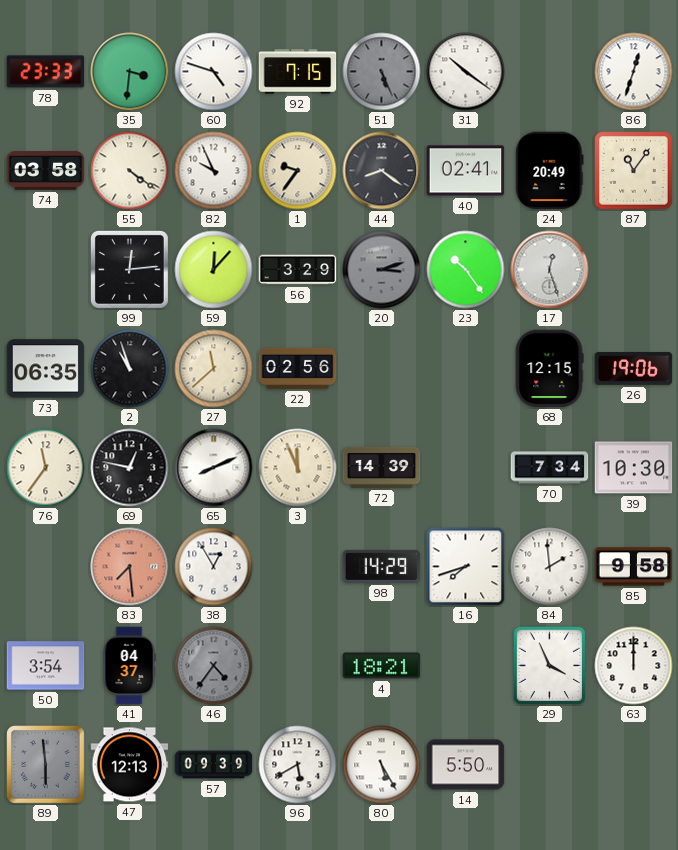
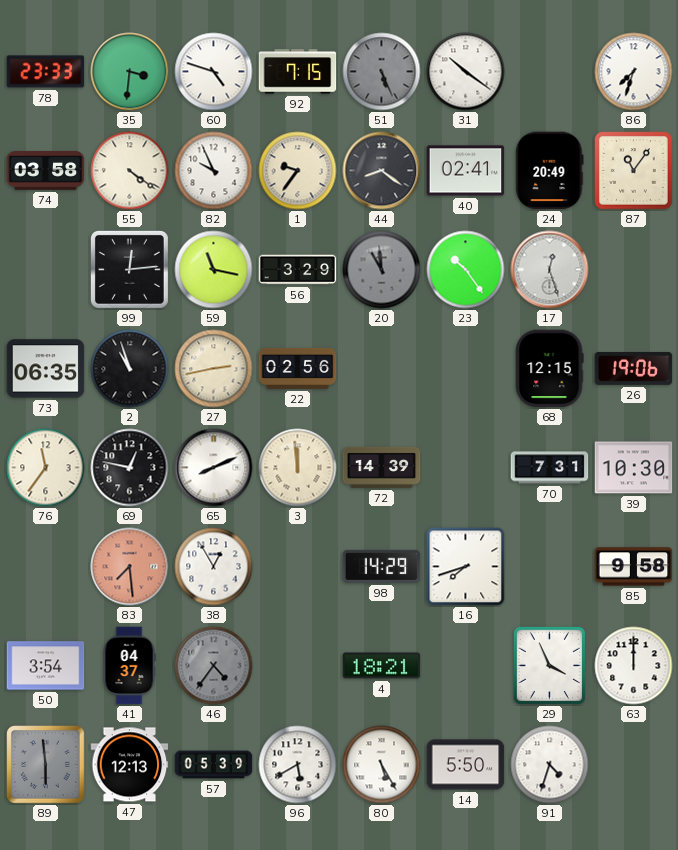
86: 12:33 -> 7:33 (634, 72)
59: 12:07 -> 11:17 (214, 270)
20: 3:12 -> 10:59 (382, 270)
27: 11:38 -> 2:43 (214, 369)
3: 11:56 -> 11:59 (298, 468)
70: 7:34 -> 7:31 (550, 468)
84: 1:59 -> none (550, 567)
57: 09:39 -> 05:39 (214, 765)
91: none -> 4:33 (550, 765)
